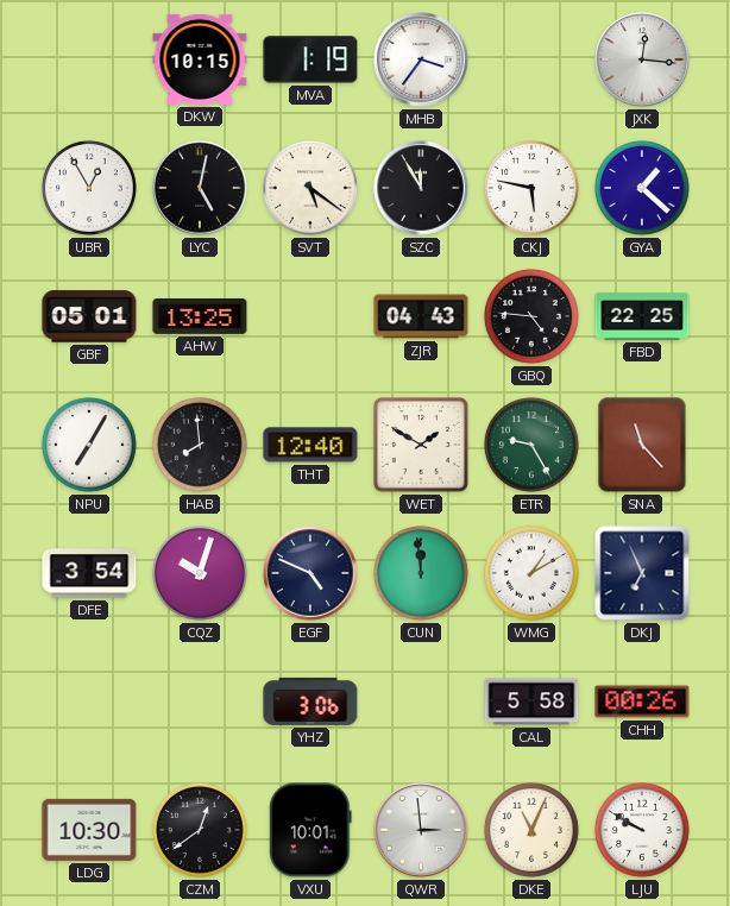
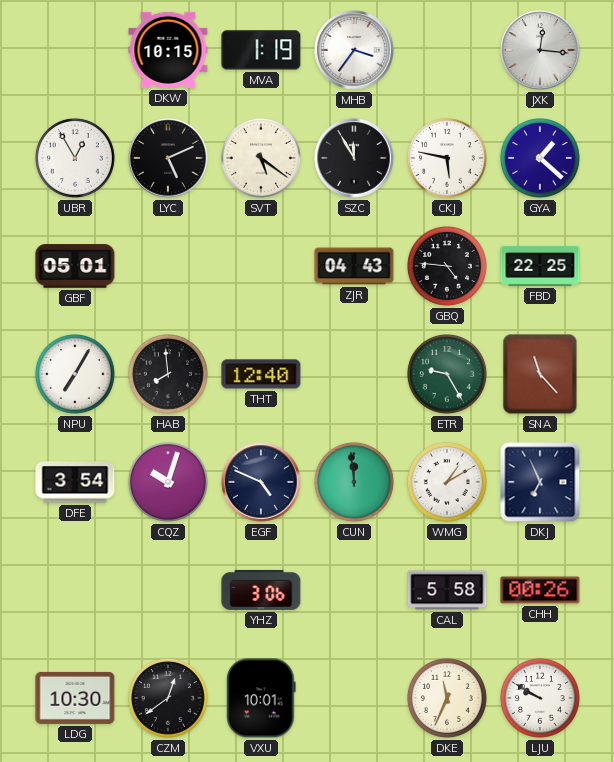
LYC: 5:02 -> 5:11 (168, 158)
AHW: 13:25 -> none (200, 317)
WET: 1:50 -> none (421, 445)
QWR: 2:59 -> none (421, 830)
DKE: 11:04 -> 11:34 (447, 698)
